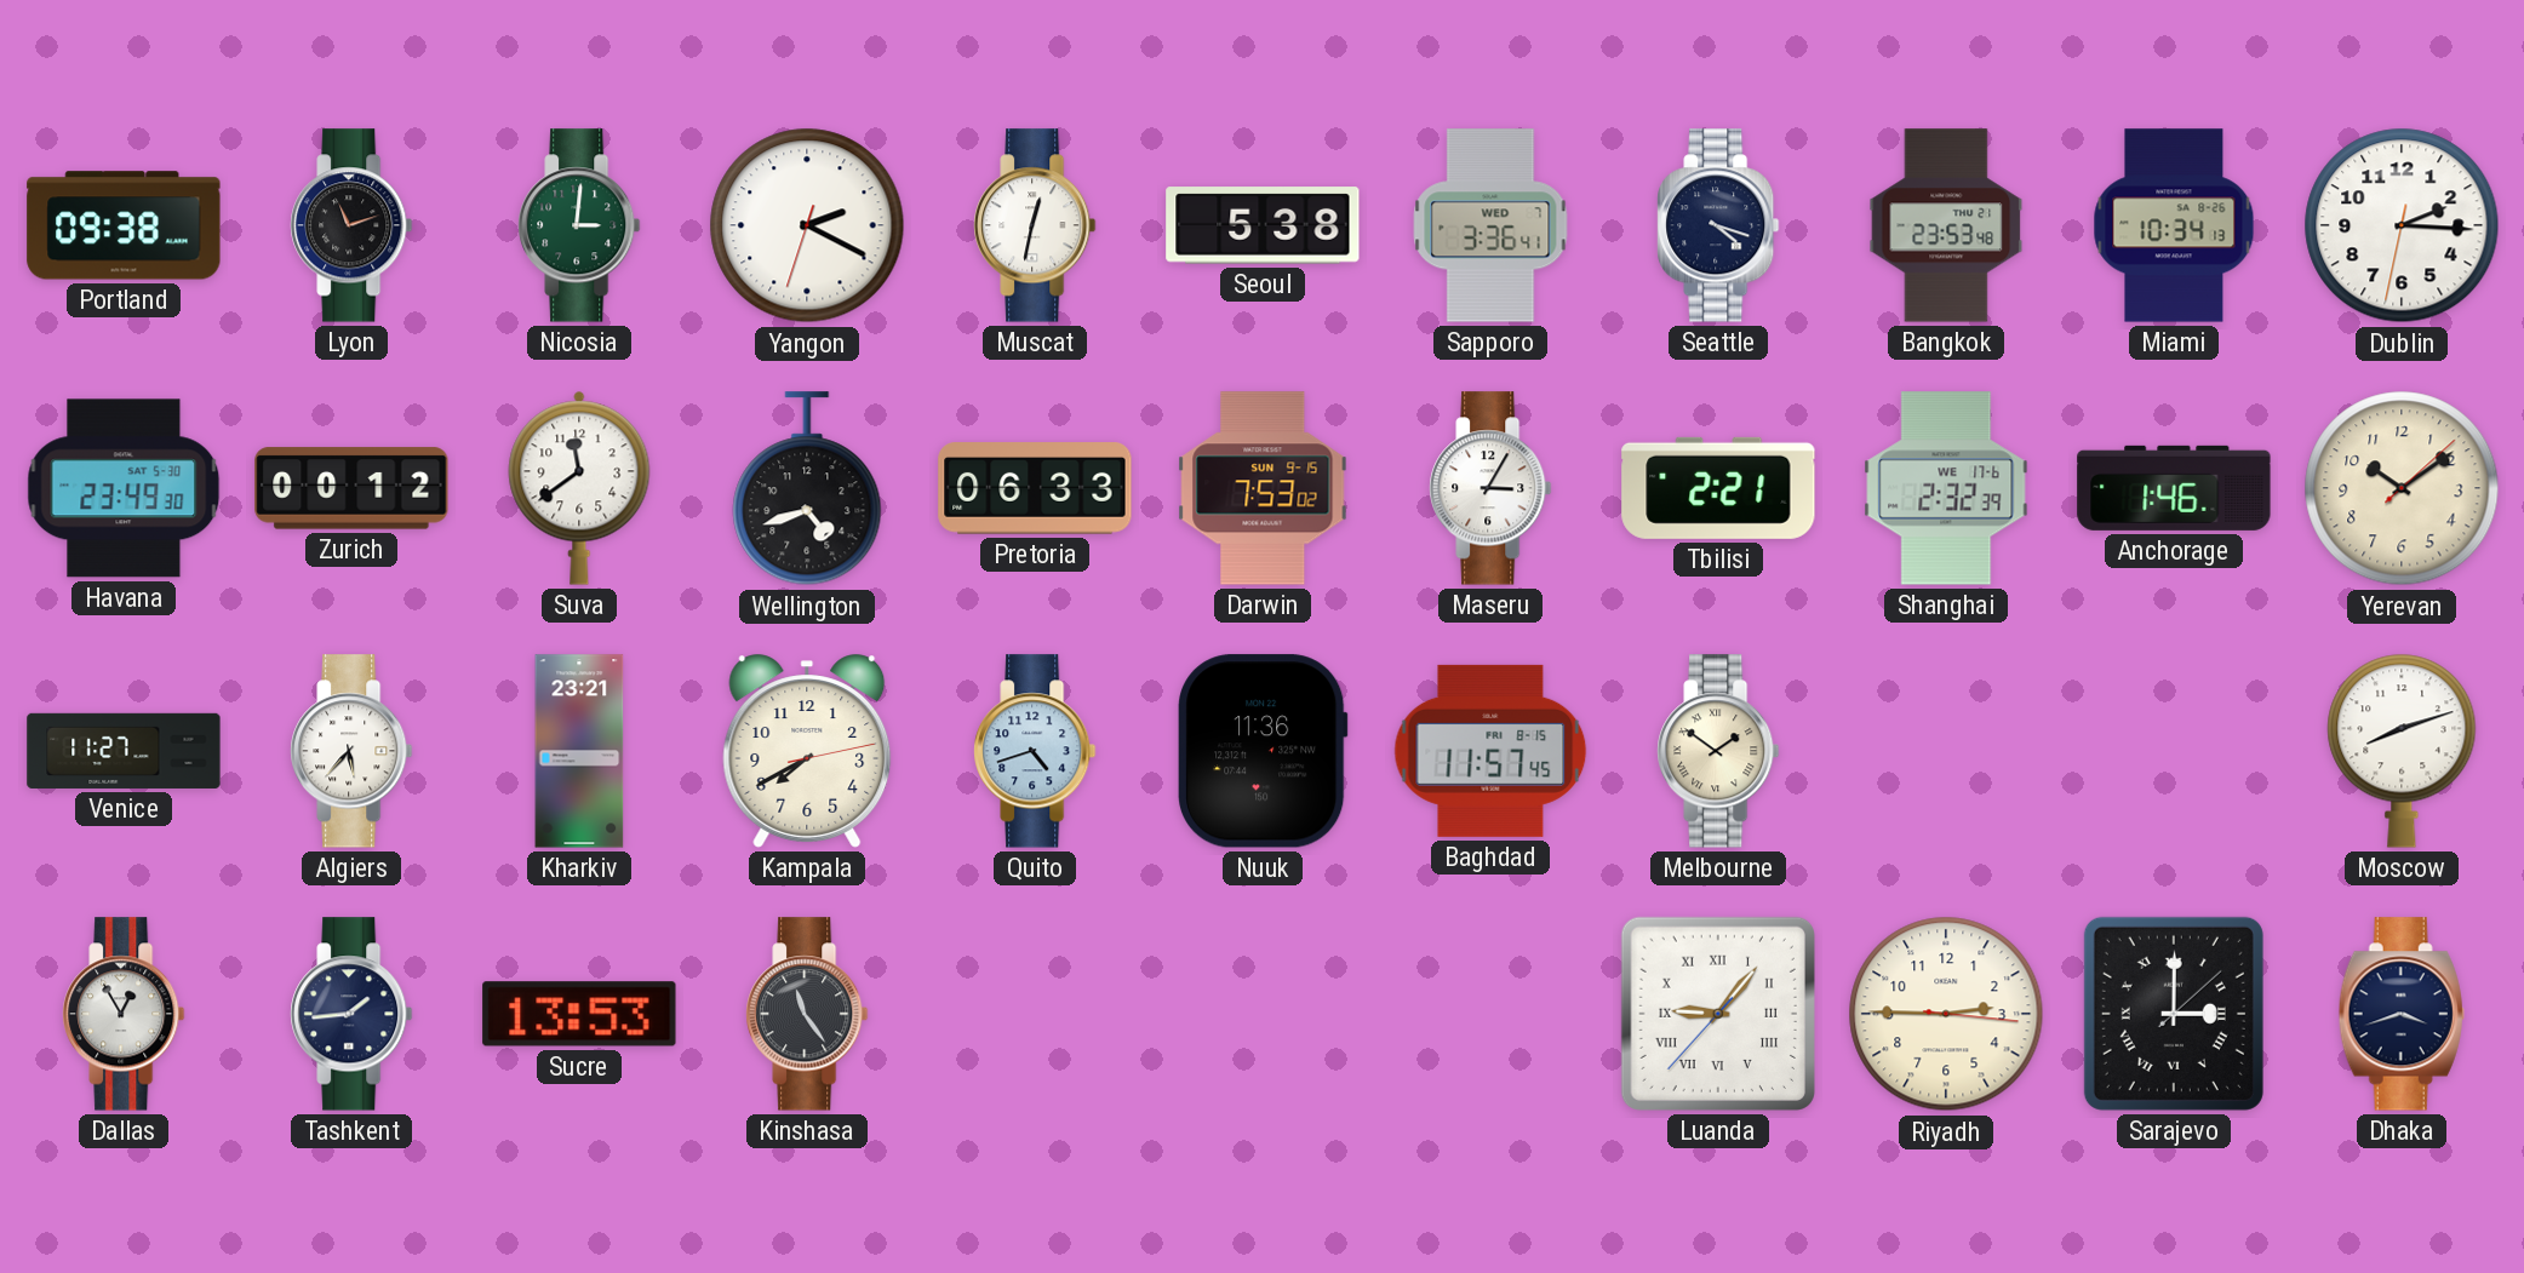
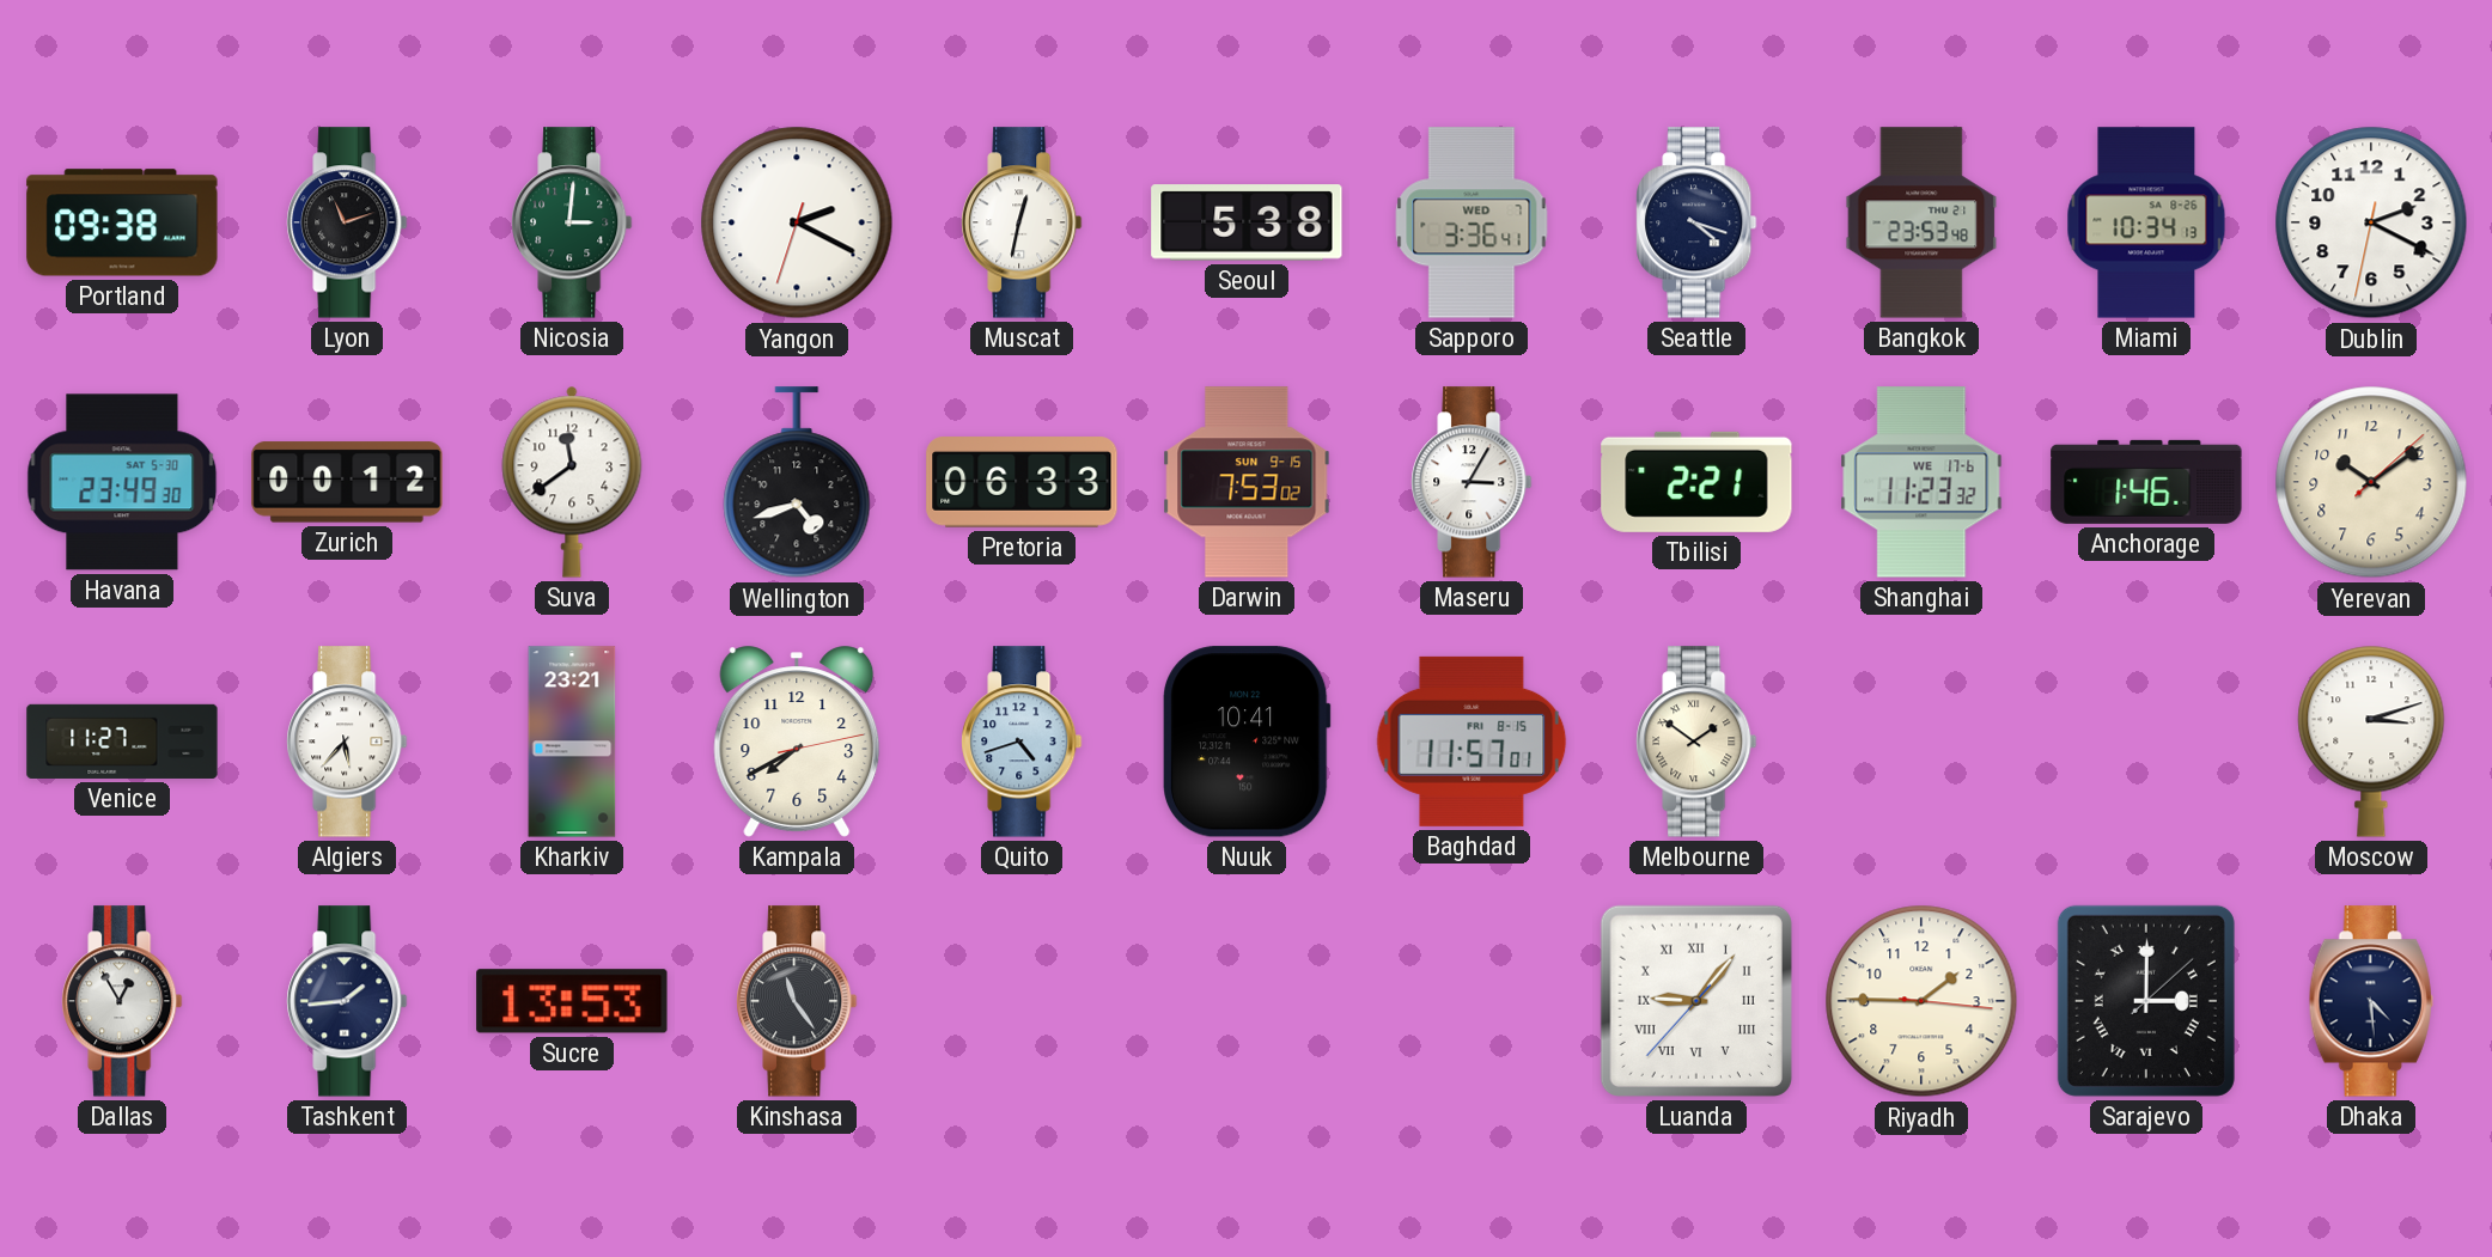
Dublin: 2:15 -> 2:19 (2371, 222)
Shanghai: 2:32 -> 11:23 (1921, 482)
Nuuk: 11:36 -> 10:41 (1248, 742)
Baghdad: 11:57:45 -> 11:57:01 (1472, 742)
Moscow: 8:12 -> 3:12 (2371, 742)
Riyadh: 2:45 -> 1:45 (1921, 1001)
Dhaka: 3:42 -> 4:29 (2371, 1001)
